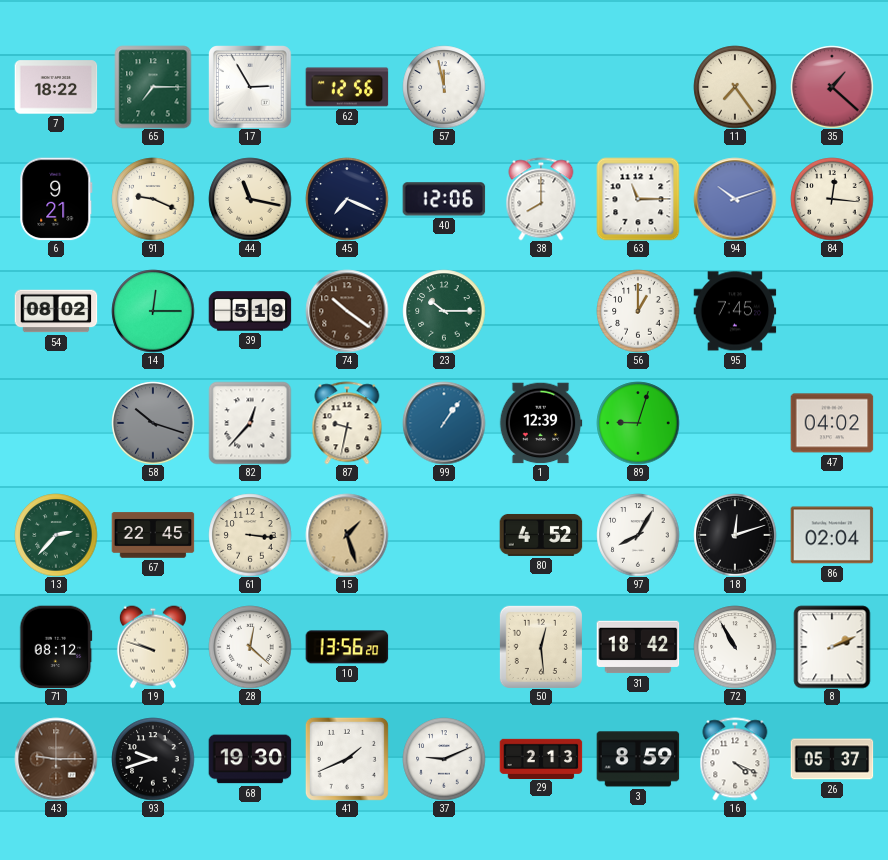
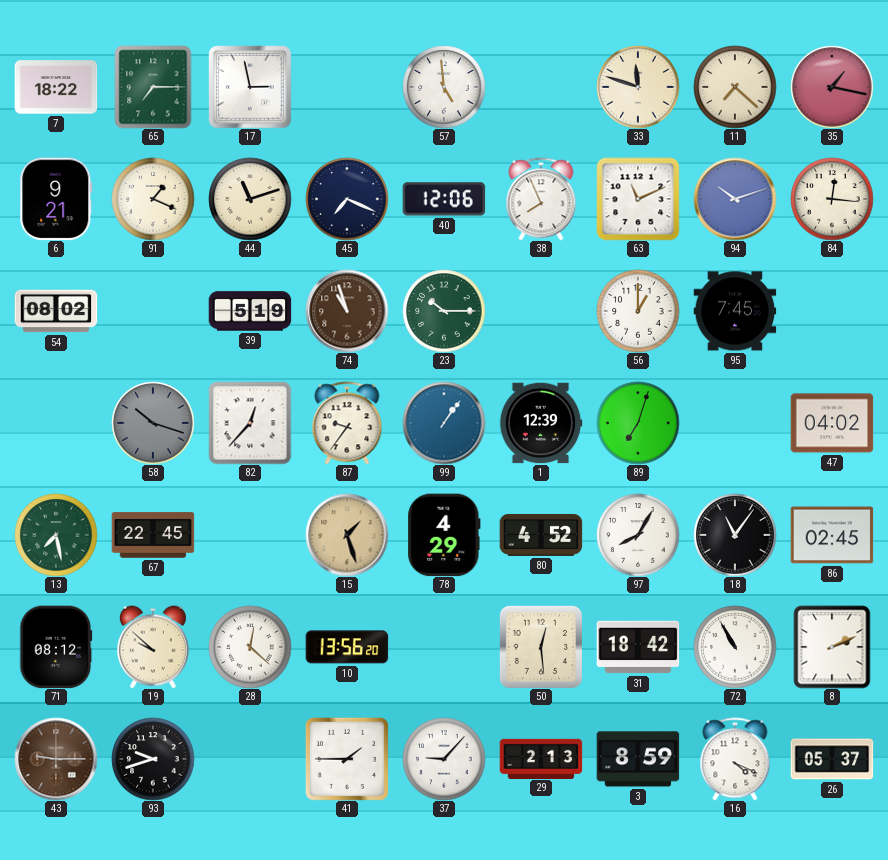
17: 2:55 -> 2:58 (250, 87)
62: 12:56 -> none (347, 87)
57: 11:58 -> 4:59 (444, 87)
33: none -> 11:48 (638, 87)
11: 7:24 -> 7:22 (735, 87)
35: 1:22 -> 1:17 (832, 87)
91: 9:19 -> 1:19 (153, 199)
44: 11:17 -> 11:12 (250, 199)
38: 8:00 -> 7:56 (541, 199)
63: 11:15 -> 11:11 (638, 199)
14: 12:15 -> none (153, 311)
74: 10:21 -> 10:57 (347, 311)
87: 9:32 -> 9:36 (347, 423)
89: 9:03 -> 7:03 (638, 423)
13: 2:37 -> 7:28 (56, 535)
61: 3:16 -> none (250, 535)
78: none -> 4:29 (444, 535)
18: 12:12 -> 11:06 (735, 535)
86: 02:04 -> 02:45 (832, 535)
19: 9:48 -> 9:52 (153, 647)
68: 19:30 -> none (250, 759)
41: 1:41 -> 1:45 (347, 759)
37: 9:11 -> 9:07 (444, 759)
